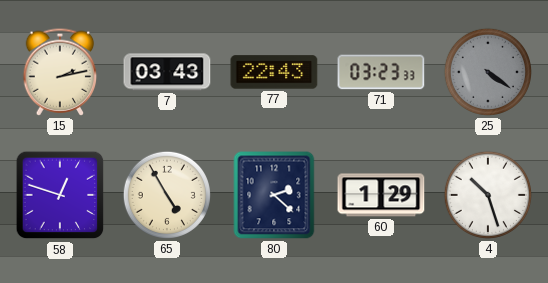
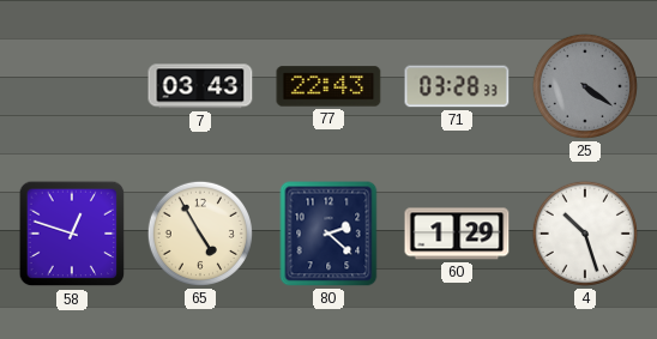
15: 2:13 -> none (60, 72)
71: 03:23 -> 03:28 (457, 86)
